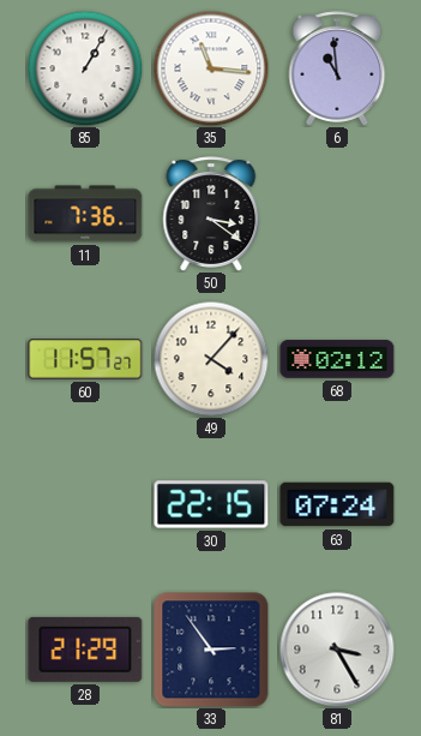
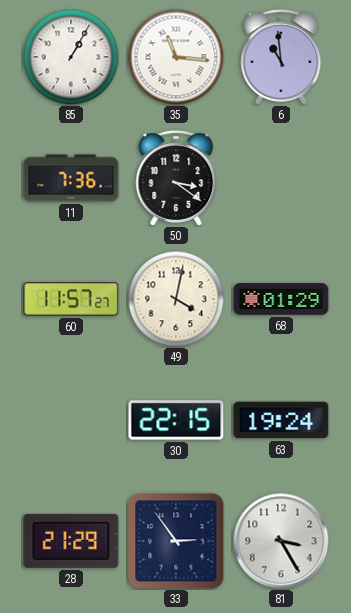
49: 4:07 -> 4:02 (176, 299)
68: 02:12 -> 01:29 (281, 299)
63: 07:24 -> 19:24 (281, 420)
